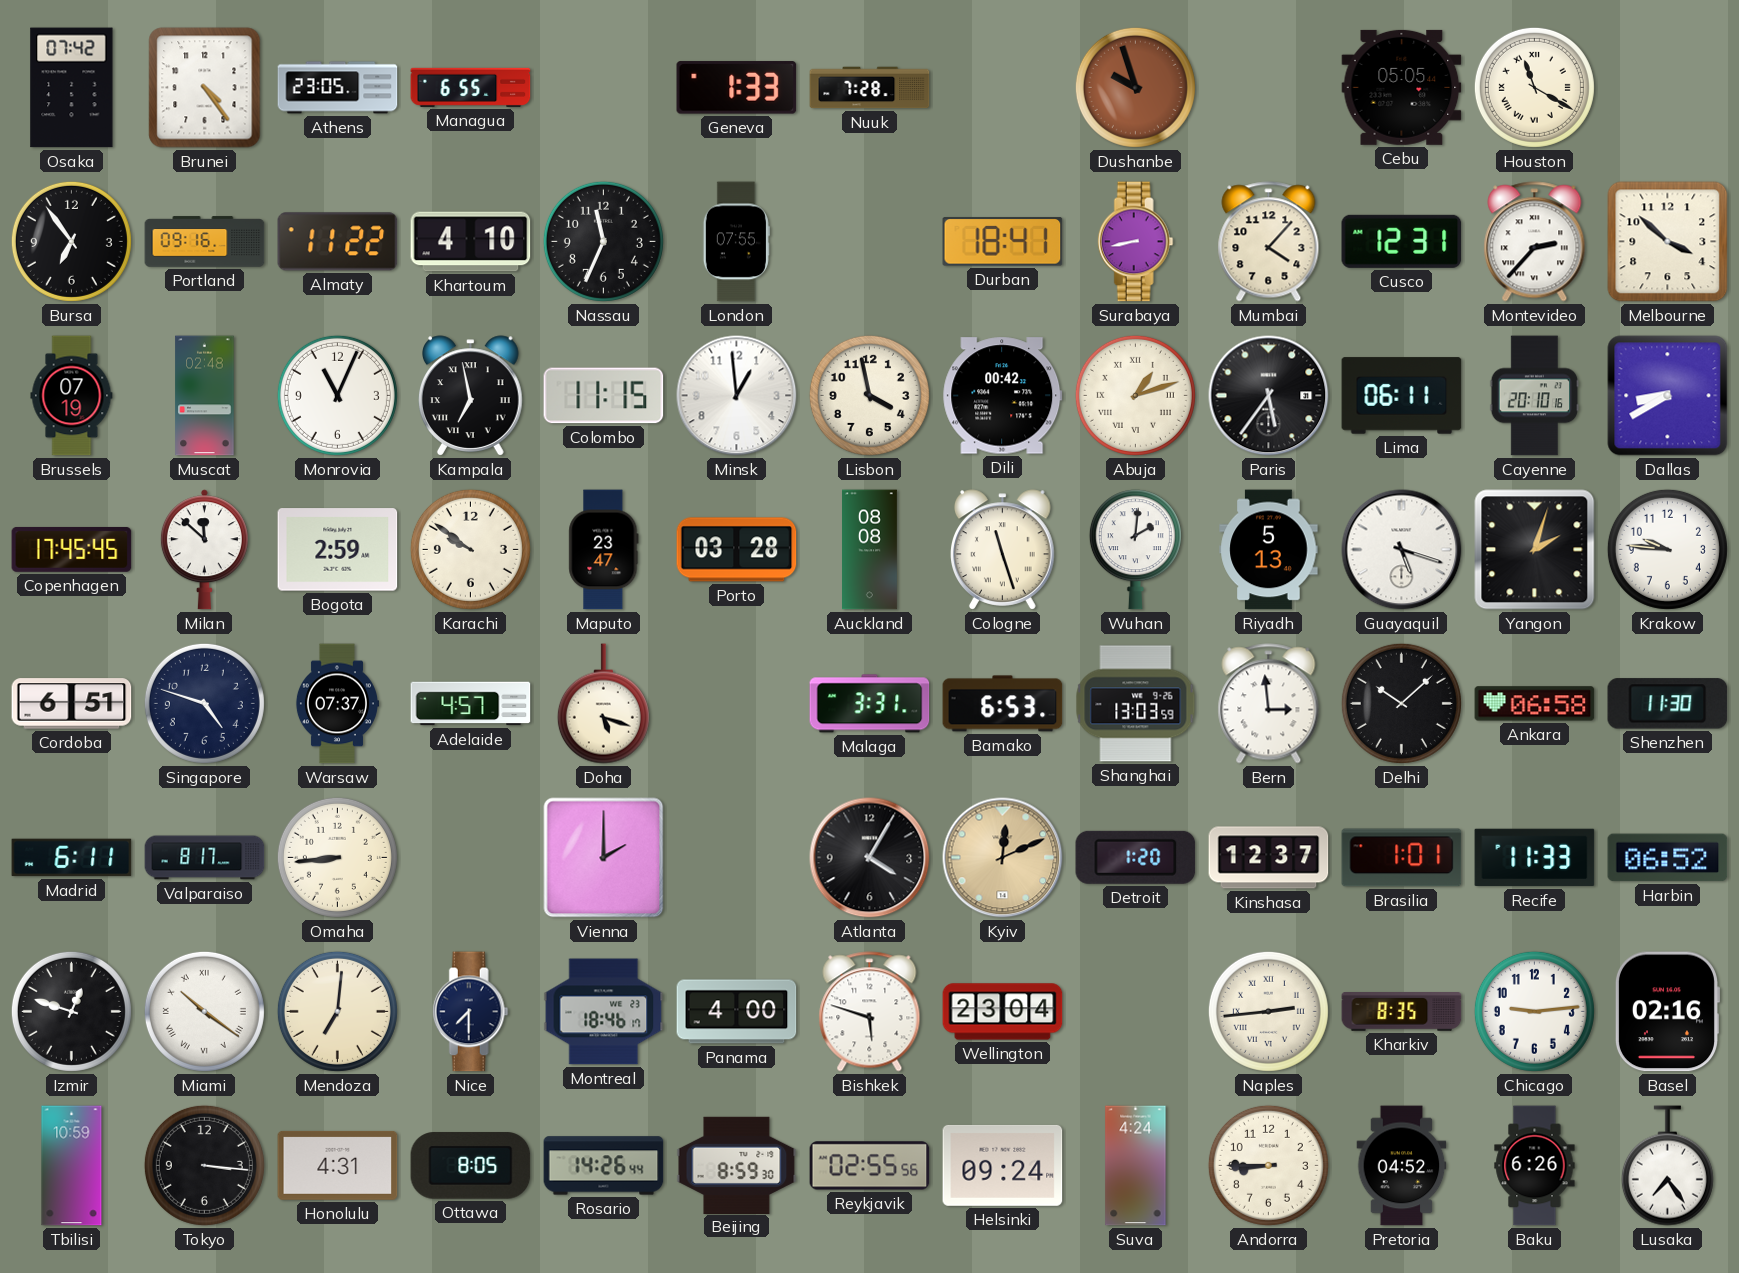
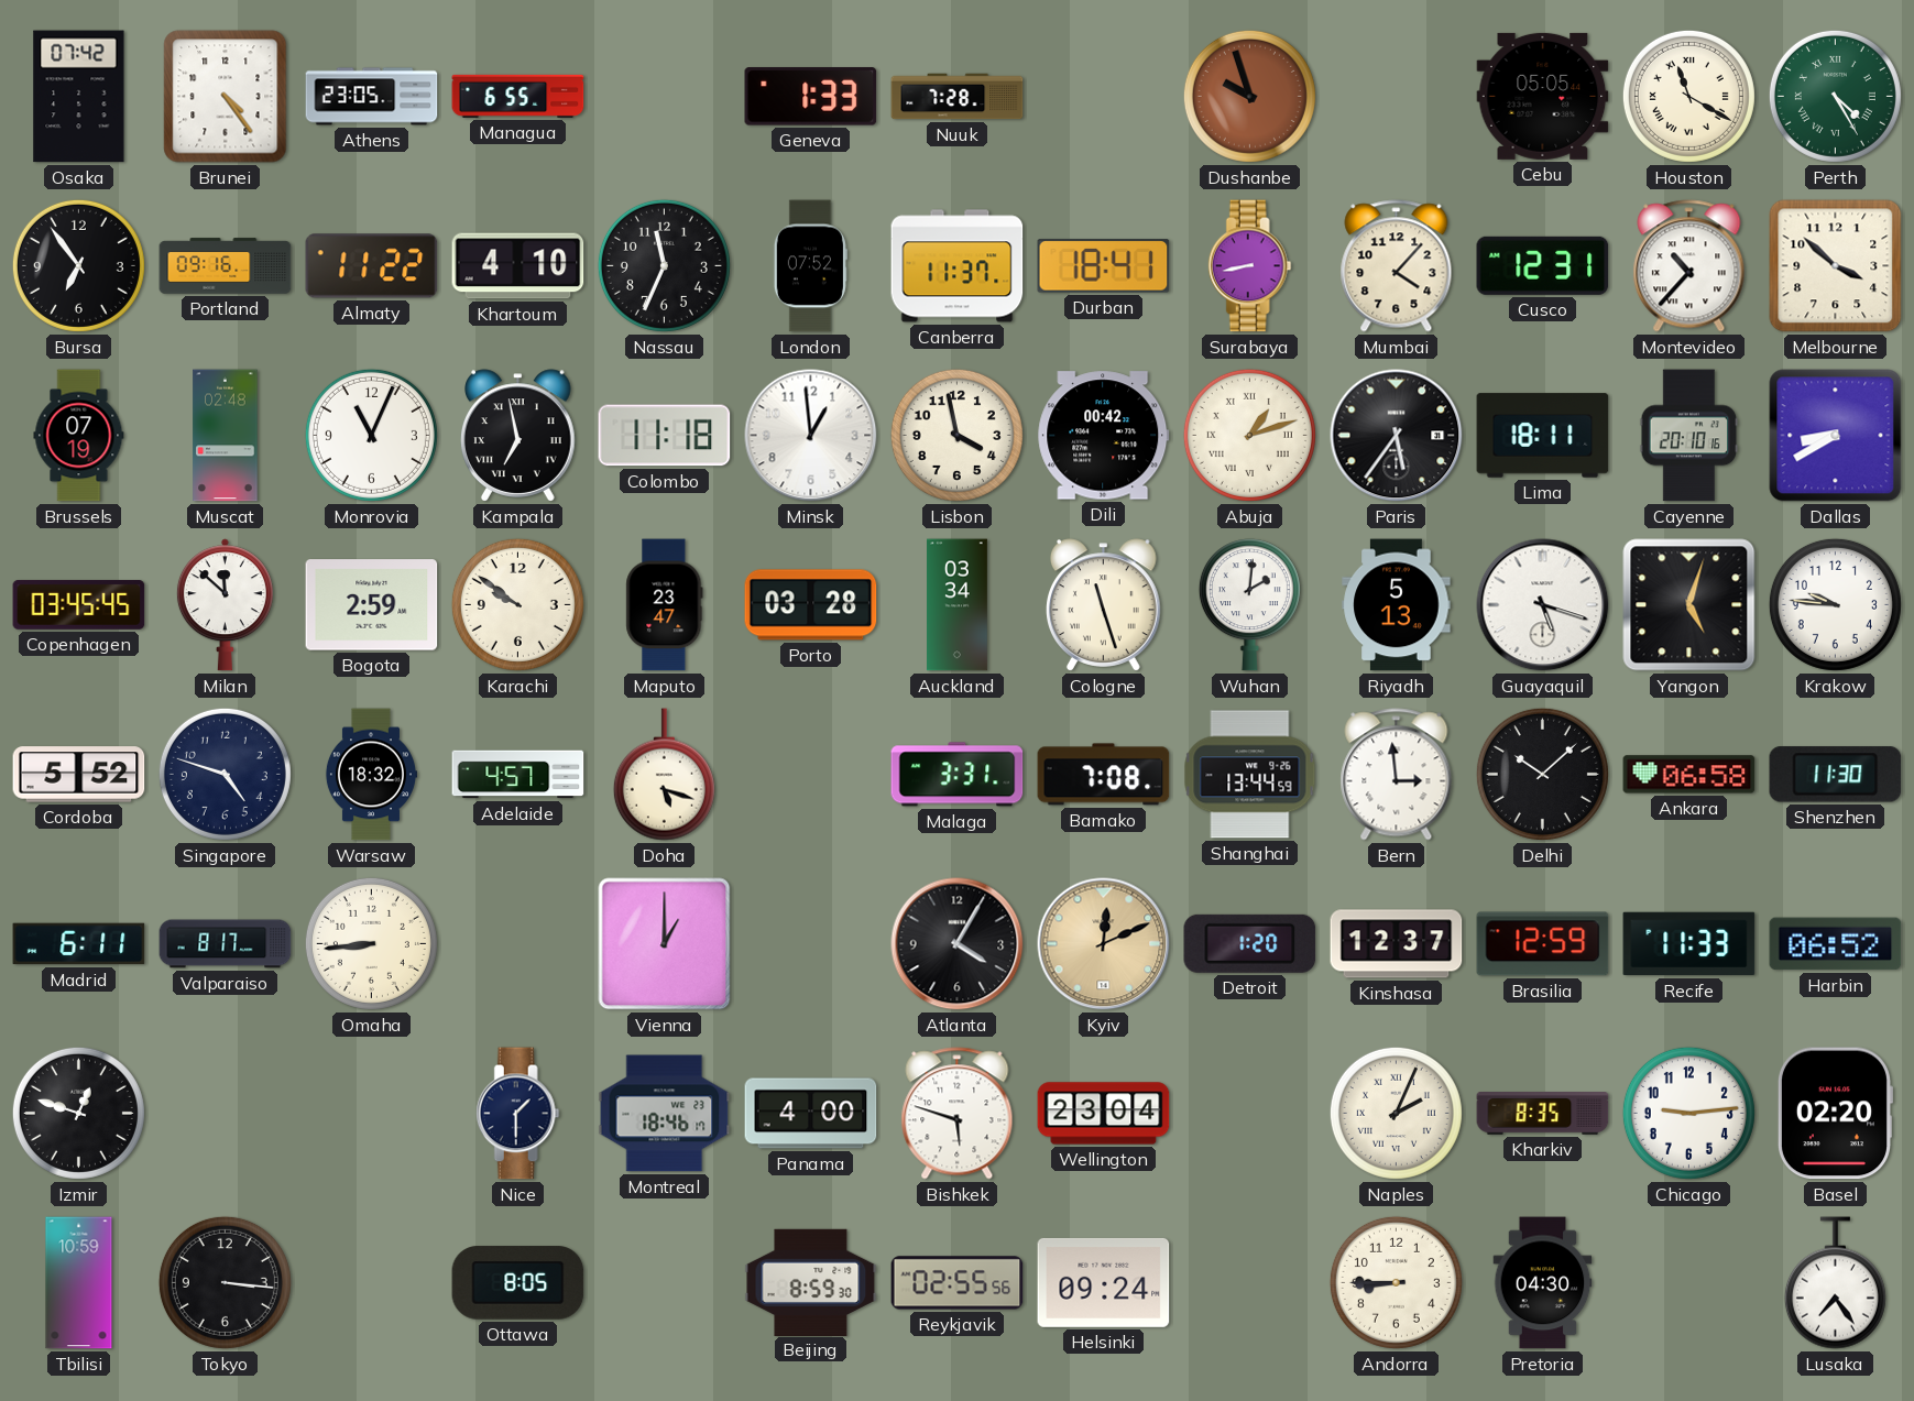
Perth: none -> 4:25 (1835, 96)
London: 07:55 -> 07:52 (810, 266)
Canberra: none -> 11:37 (958, 266)
Montevideo: 2:37 -> 10:37 (1689, 266)
Colombo: 11:15 -> 11:18 (665, 436)
Lima: 06:11 -> 18:11 (1543, 436)
Copenhagen: 17:45 -> 03:45 (79, 604)
Auckland: 08:08 -> 03:34 (958, 605)
Yangon: 2:03 -> 5:03 (1689, 605)
Cordoba: 6:51 -> 5:52 (79, 775)
Warsaw: 07:37 -> 18:32 (370, 775)
Bamako: 6:53 -> 7:08 (1104, 775)
Shanghai: 13:03 -> 13:44 (1250, 775)
Vienna: 2:00 -> 1:00 (665, 944)
Brasilia: 1:01 -> 12:59 (1543, 944)
Miami: 10:21 -> none (204, 1011)
Mendoza: 7:01 -> none (337, 1011)
Nice: 7:30 -> 1:30 (517, 1114)
Naples: 2:44 -> 2:04 (1396, 1113)
Basel: 02:16 -> 02:20 (1835, 1114)
Honolulu: 4:31 -> none (338, 1165)
Rosario: 14:26 -> none (604, 1166)
Suva: 4:24 -> none (1136, 1166)
Pretoria: 04:52 -> 04:30 (1543, 1283)
Baku: 6:26 -> none (1535, 1166)
